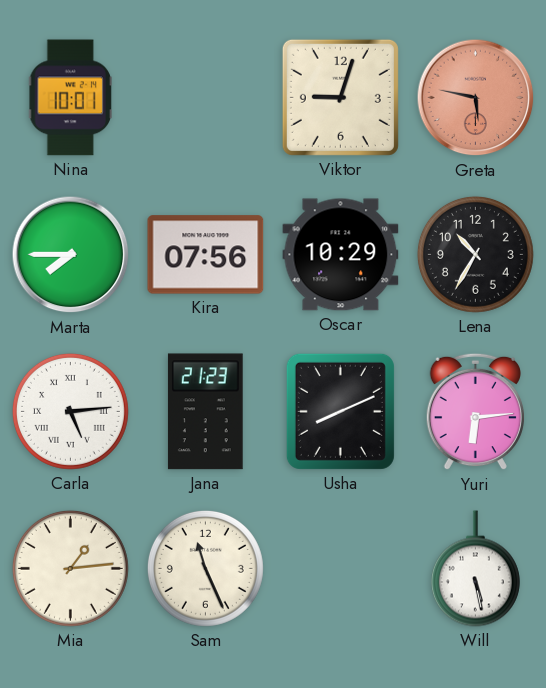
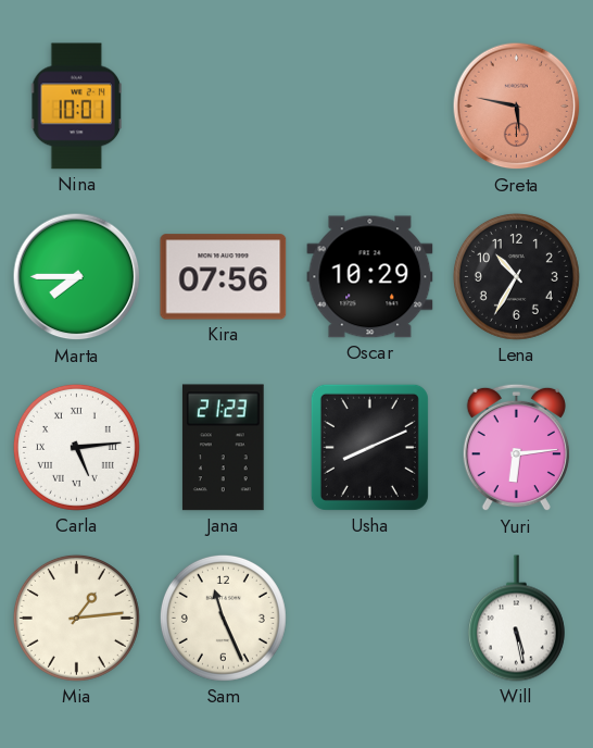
Viktor: 9:03 -> none (340, 97)
